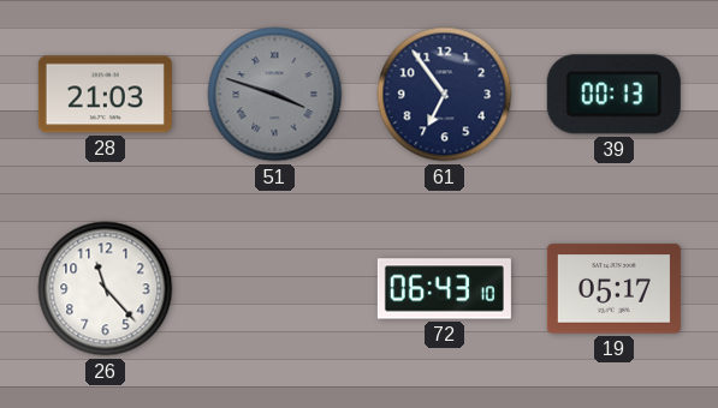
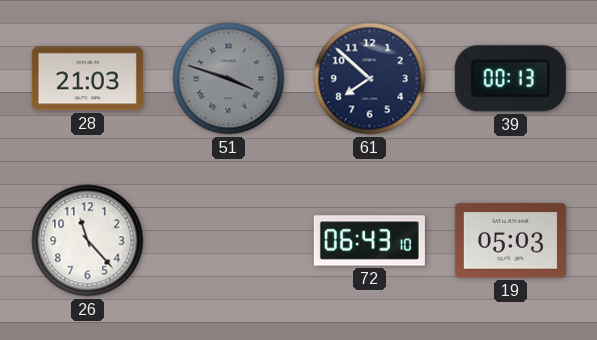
61: 6:54 -> 7:52 (370, 79)
19: 05:17 -> 05:03 (510, 241)
